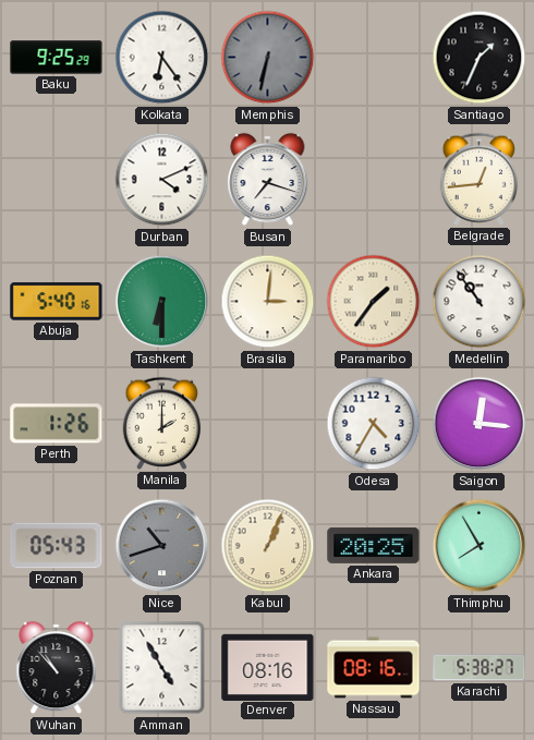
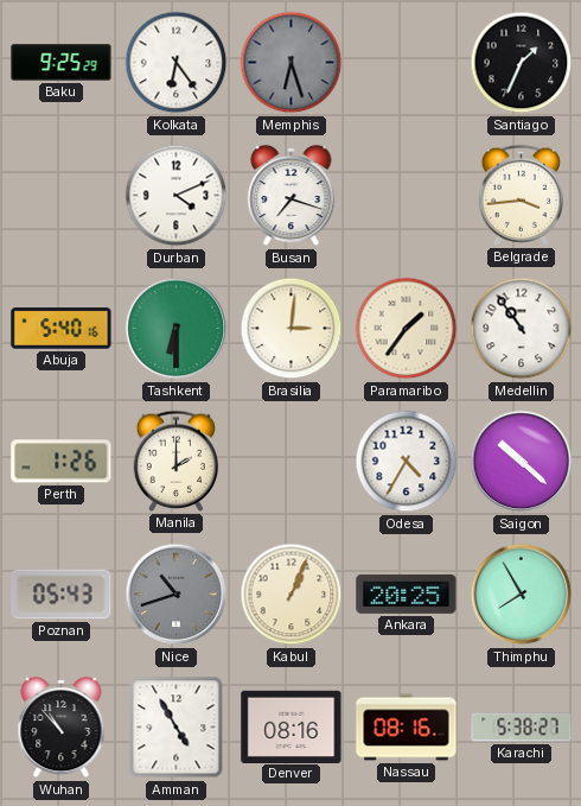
Memphis: 6:32 -> 6:27 (292, 63)
Belgrade: 12:44 -> 3:44 (522, 195)
Saigon: 12:16 -> 10:22 (522, 462)
